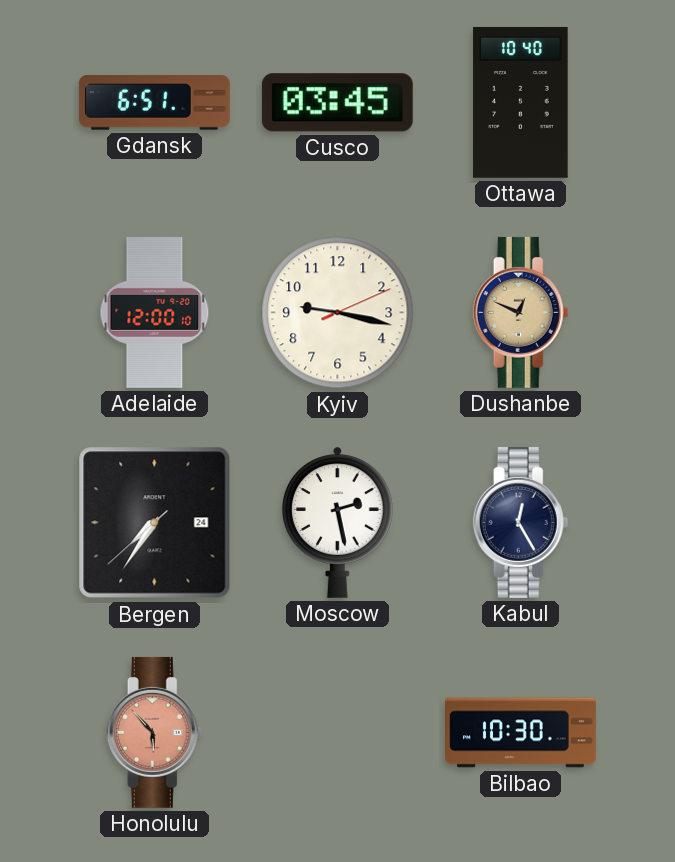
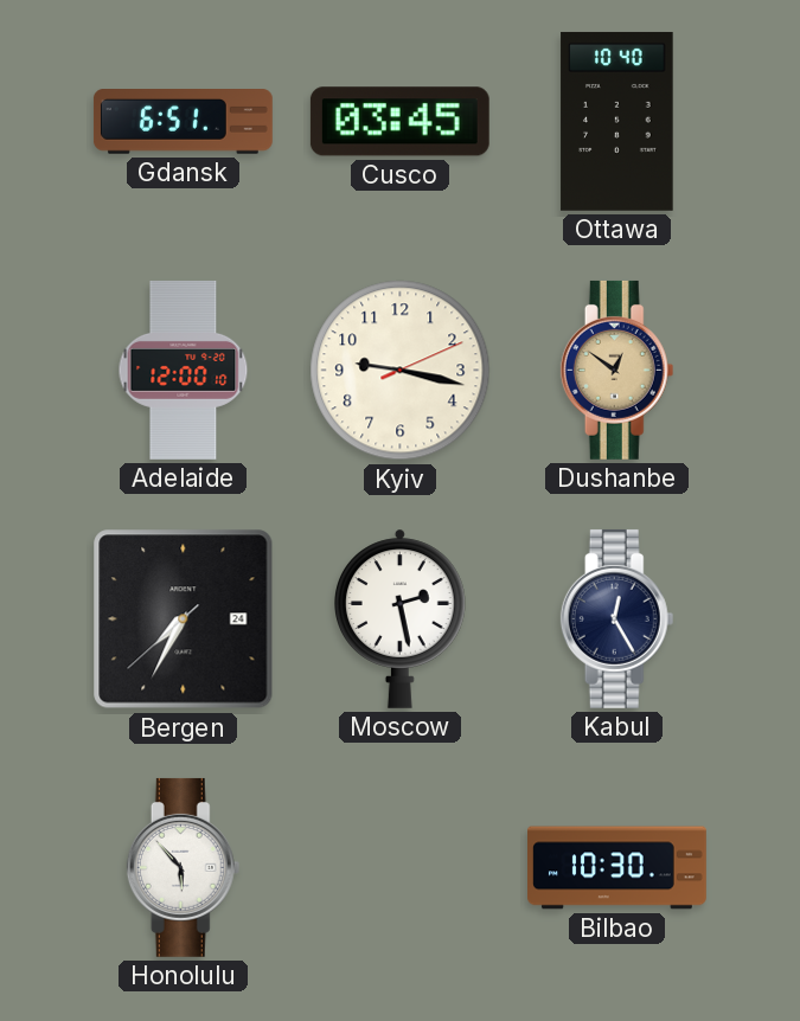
Dushanbe: 12:49 -> 12:51 (617, 370)
Bergen: 7:35 -> 7:34 (184, 619)
Honolulu dial: salmon -> white (184, 867)
